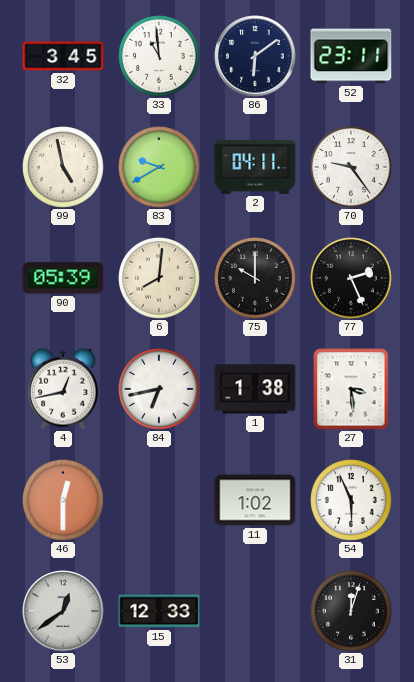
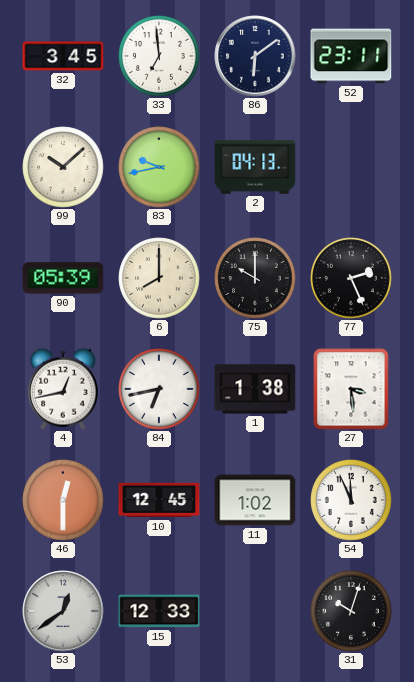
33: 10:59 -> 6:59 (159, 56)
99: 4:58 -> 10:08 (63, 167)
83: 9:40 -> 9:43 (159, 167)
2: 04:11 -> 04:13 (255, 167)
70: 9:24 -> none (351, 167)
6: 8:01 -> 8:00 (159, 278)
10: none -> 12:45 (159, 500)
54: 5:56 -> 11:56 (351, 500)
31: 12:03 -> 10:03 (351, 611)
